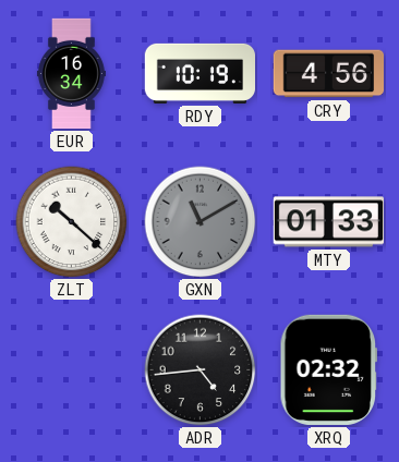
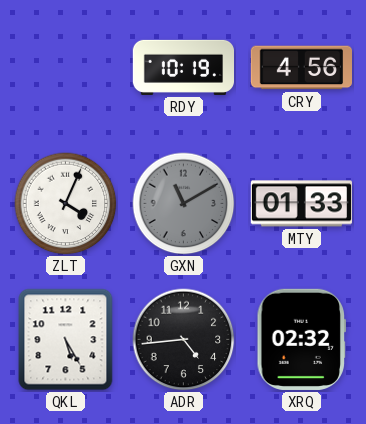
EUR: 16:34 -> none (71, 74)
ZLT: 10:22 -> 4:04 (66, 204)
QKL: none -> 5:25 (66, 340)
